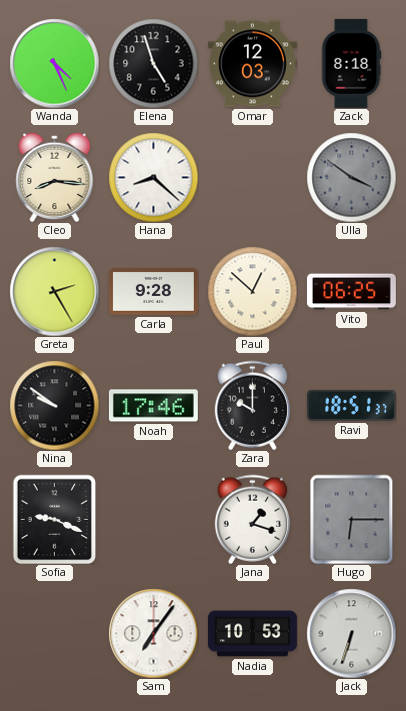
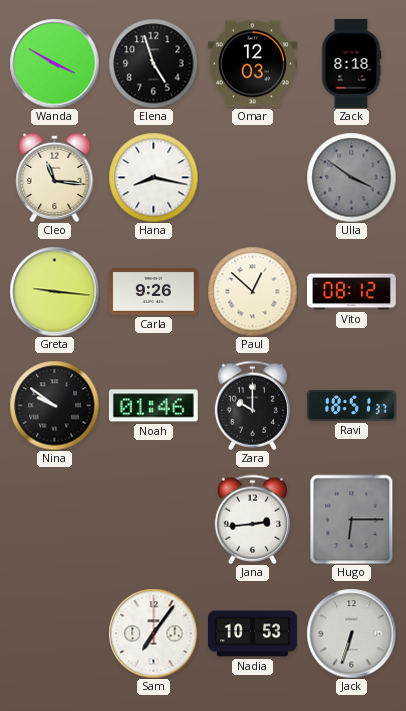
Wanda: 4:26 -> 3:50 (54, 63)
Cleo: 8:16 -> 11:16 (55, 177)
Hana: 8:22 -> 8:17 (153, 177)
Greta: 2:25 -> 9:16 (54, 291)
Carla: 9:28 -> 9:26 (153, 291)
Vito: 06:25 -> 08:12 (351, 292)
Noah: 17:46 -> 01:46 (153, 406)
Sofia: 9:19 -> none (55, 519)
Jana: 1:18 -> 2:44 (252, 519)
